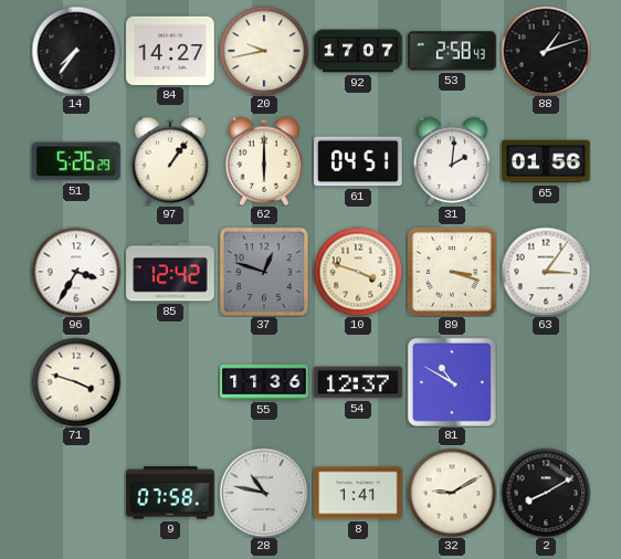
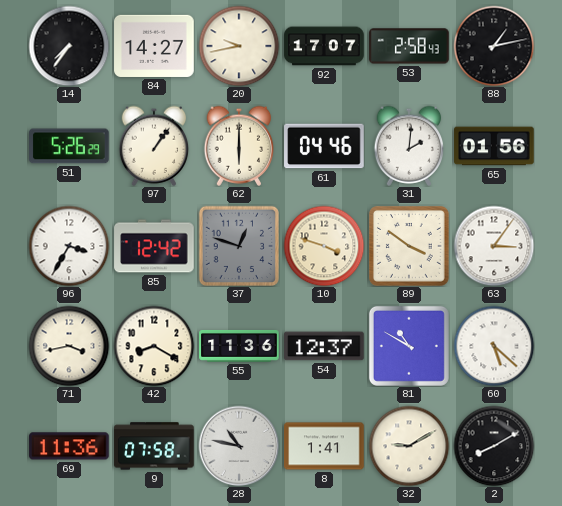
88: 1:12 -> 1:13 (494, 46)
61: 04:51 -> 04:46 (324, 146)
89: 3:18 -> 3:51 (410, 247)
71: 3:48 -> 3:43 (69, 346)
42: none -> 8:20 (154, 346)
60: none -> 5:22 (494, 346)
69: none -> 11:36 (69, 446)
